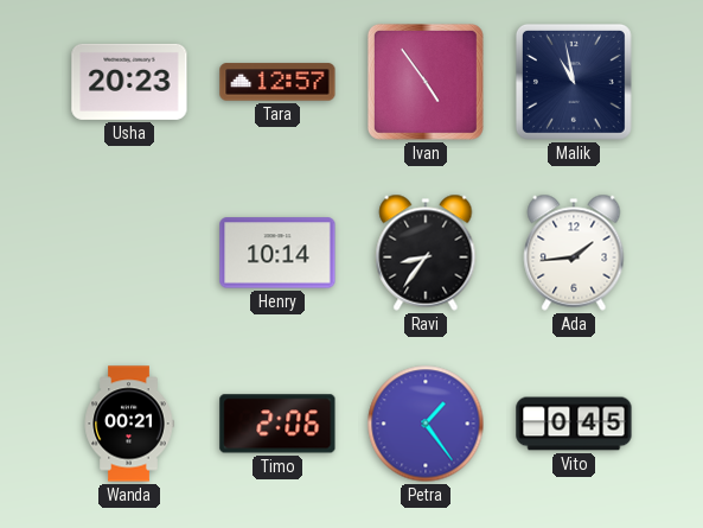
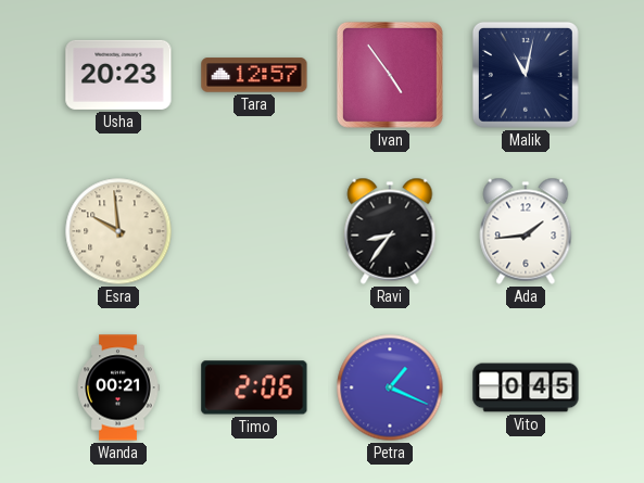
Malik: 10:58 -> 11:02 (526, 75)
Esra: none -> 9:59 (118, 231)
Henry: 10:14 -> none (277, 253)
Petra: 1:24 -> 1:19 (390, 387)
